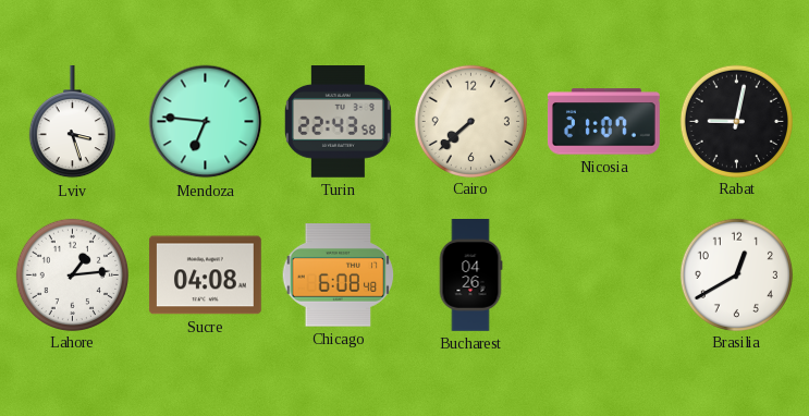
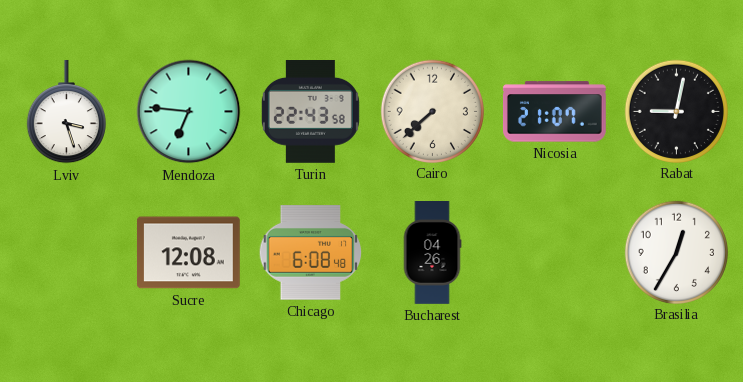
Lahore: 1:14 -> none (72, 274)
Sucre: 04:08 -> 12:08 (188, 253)
Brasilia: 12:40 -> 12:35 (676, 252)
